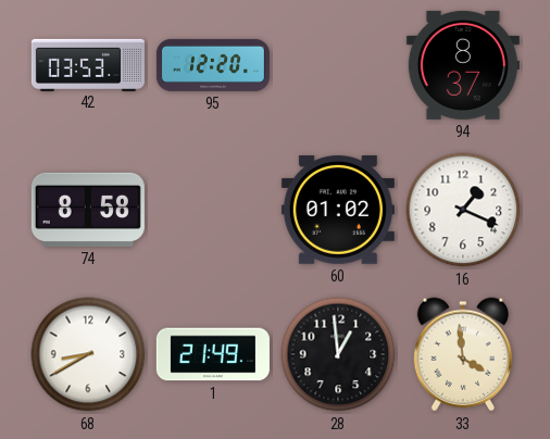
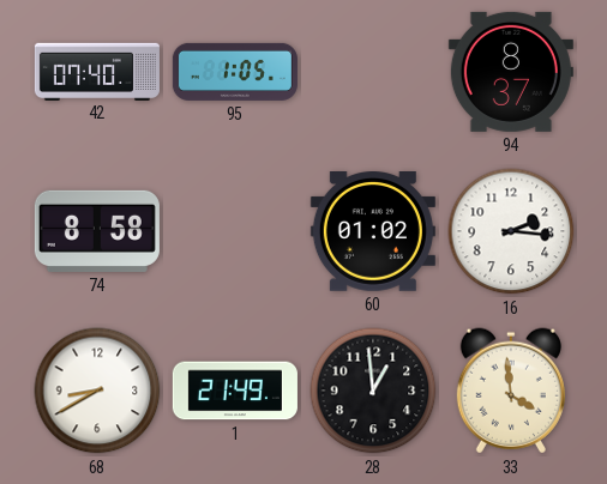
42: 03:53 -> 07:40 (97, 71)
95: 12:20 -> 1:05 (235, 72)
16: 1:19 -> 2:16 (511, 231)
